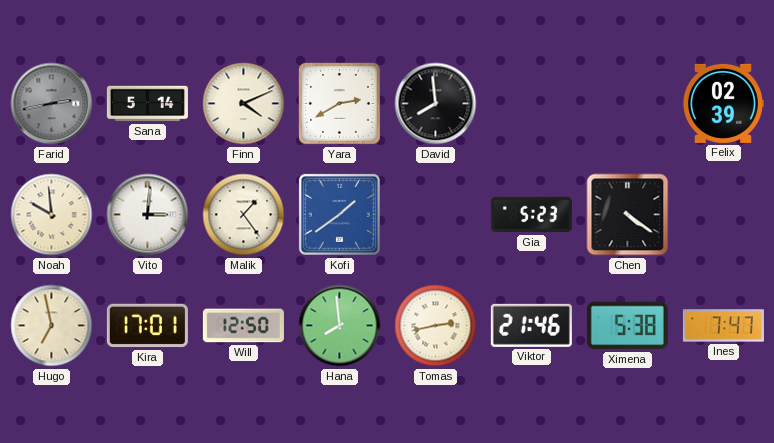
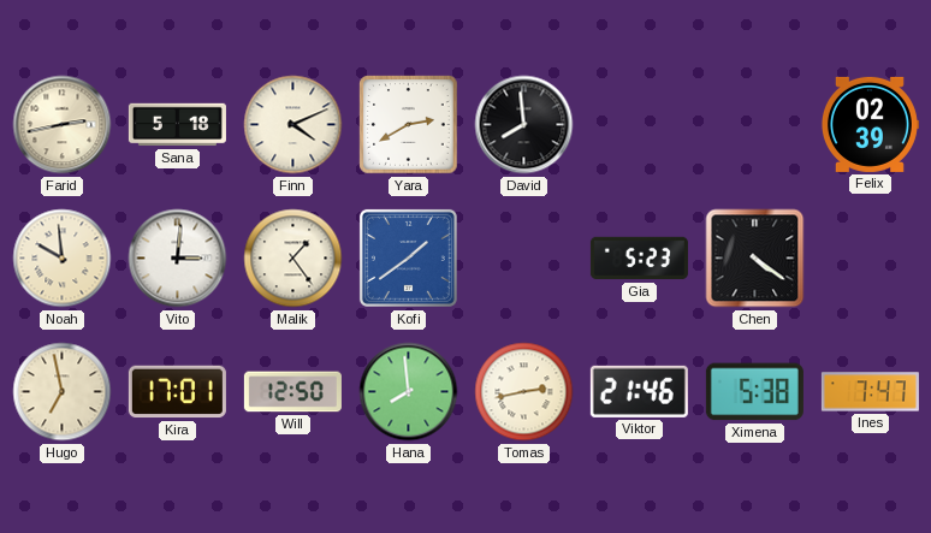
Farid dial: grey -> cream (63, 125)
Sana: 5:14 -> 5:18 (177, 125)
